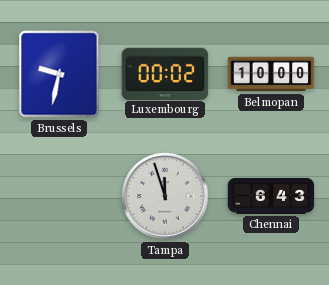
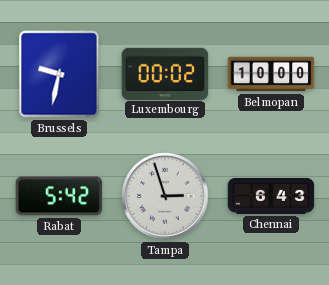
Rabat: none -> 5:42 (59, 196)
Tampa: 11:57 -> 2:57 (165, 196)
